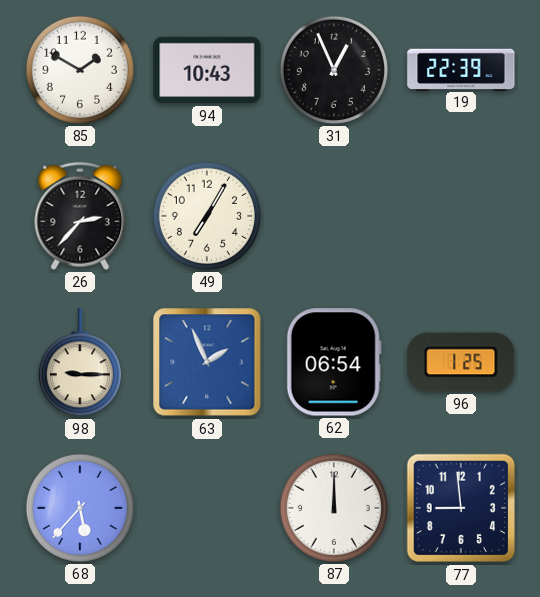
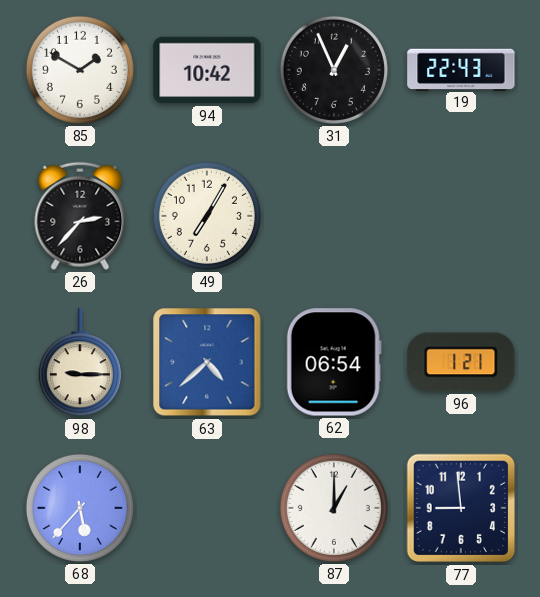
94: 10:43 -> 10:42 (207, 70)
19: 22:39 -> 22:43 (461, 69)
63: 1:56 -> 4:38 (207, 362)
96: 1:25 -> 1:21 (461, 362)
87: 12:00 -> 1:00 (334, 508)
